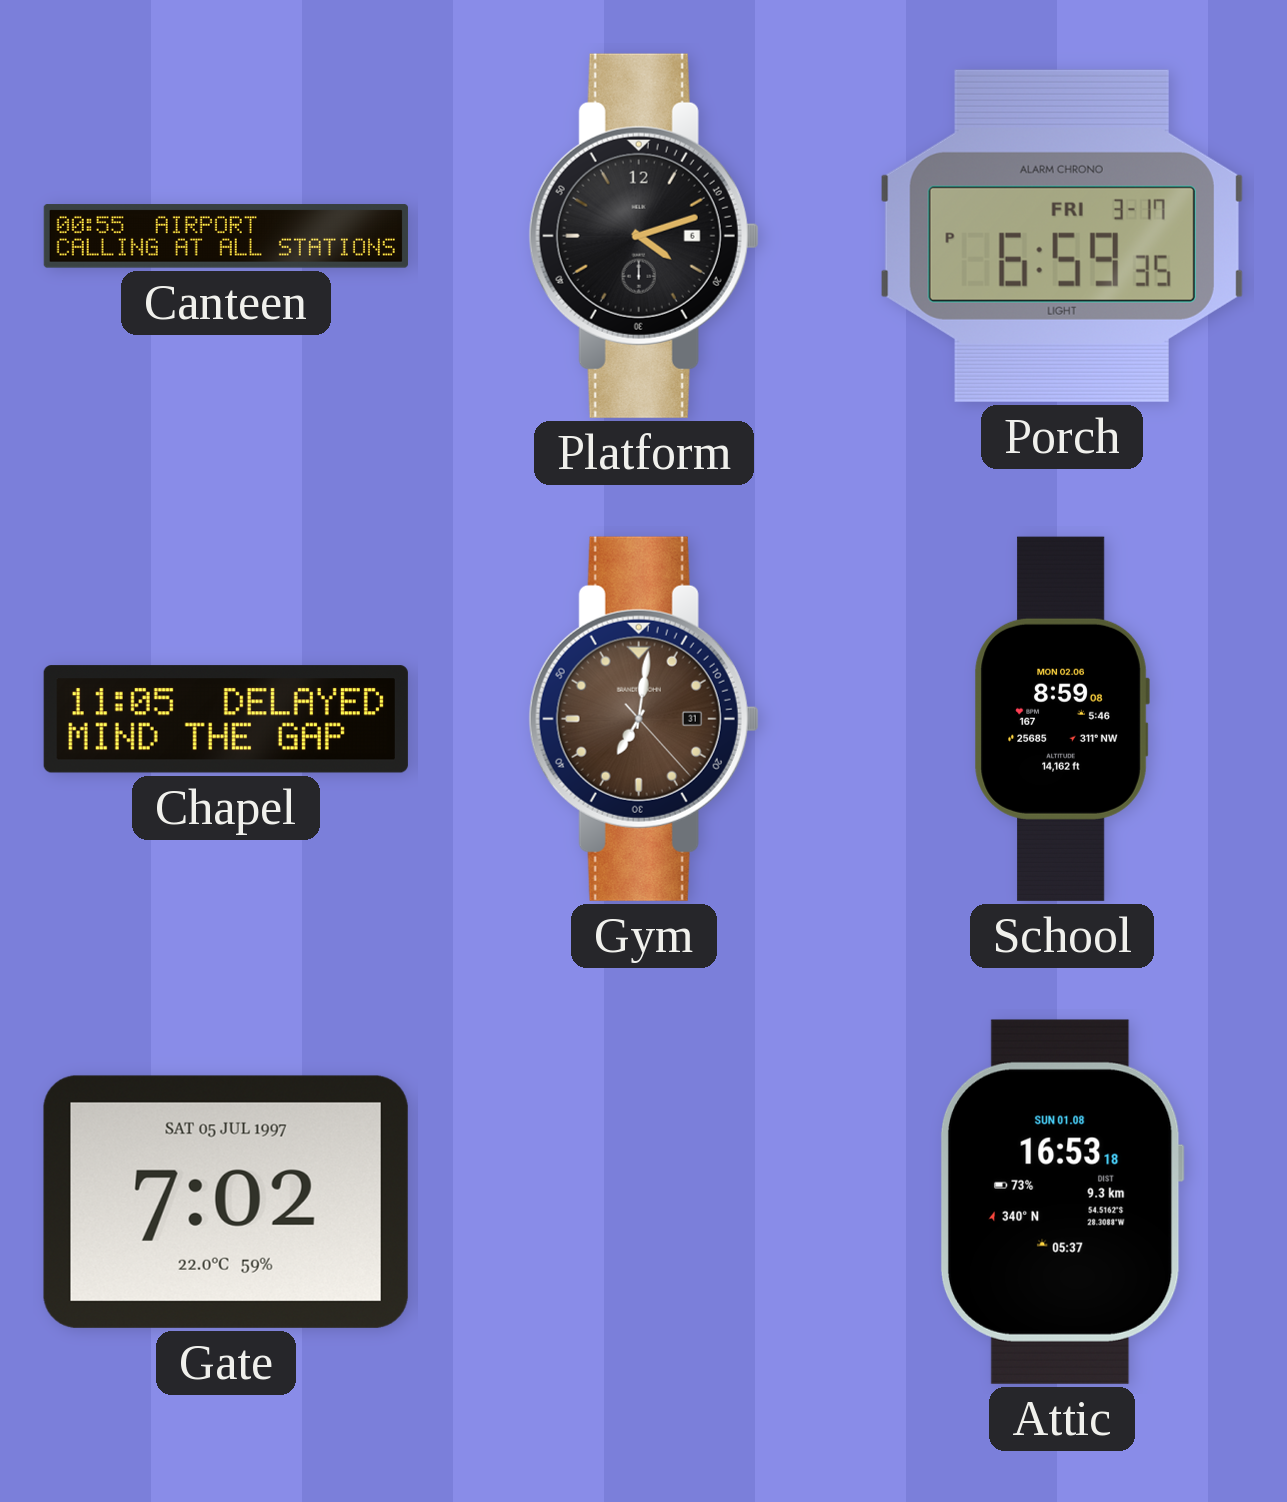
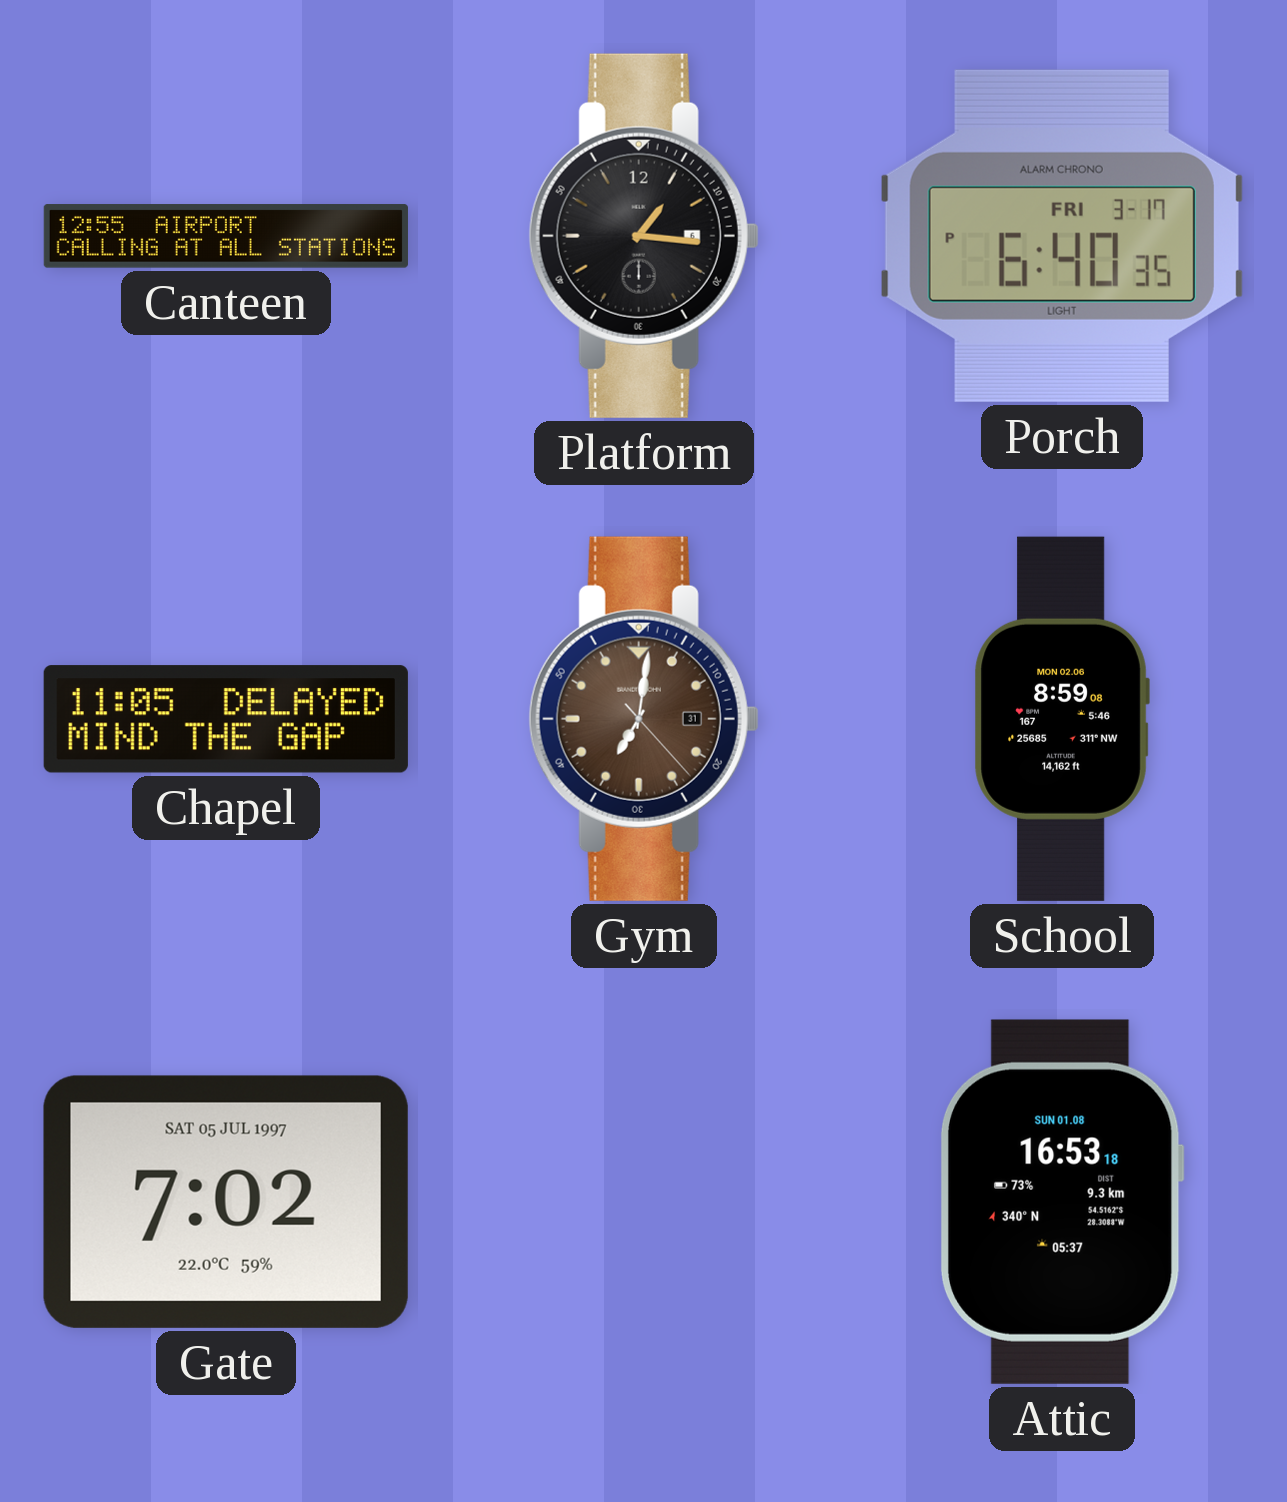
Canteen: 00:55 -> 12:55 (226, 236)
Platform: 4:12 -> 1:16 (644, 236)
Porch: 6:59 -> 6:40 (1062, 236)
